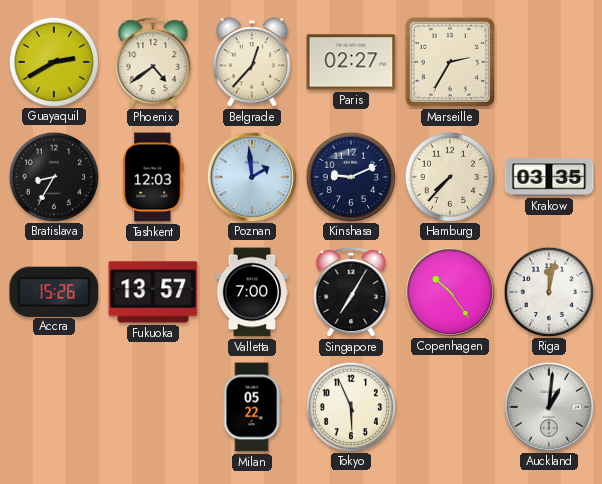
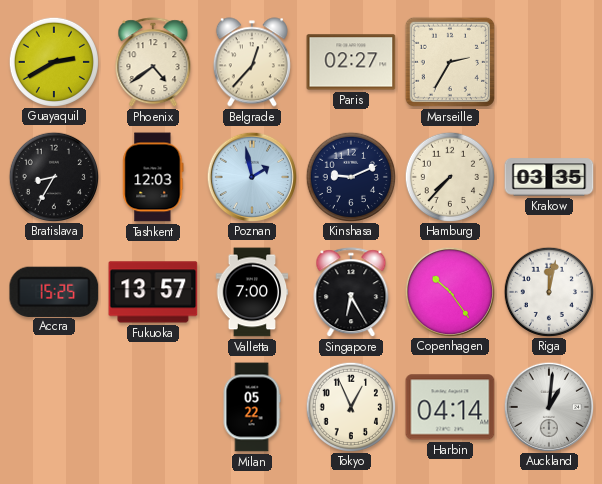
Poznan: 1:59 -> 1:58 (251, 176)
Accra: 15:26 -> 15:25 (54, 291)
Singapore: 7:05 -> 6:25 (351, 293)
Tokyo: 5:56 -> 12:56 (350, 406)
Harbin: none -> 04:14 (450, 407)
